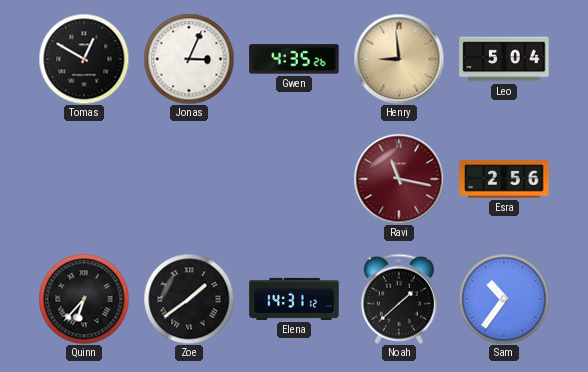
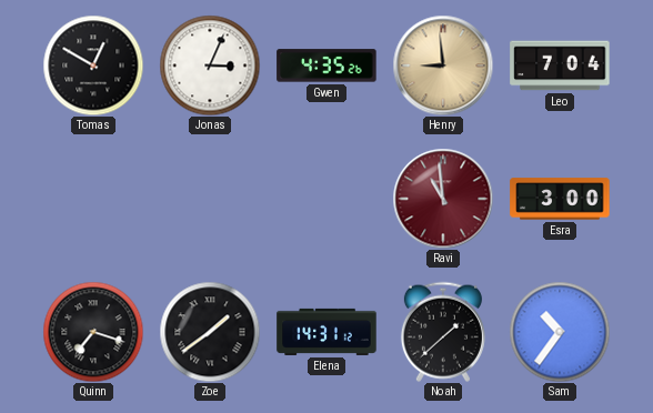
Leo: 5:04 -> 7:04 (560, 66)
Ravi: 11:17 -> 10:59 (443, 199)
Esra: 2:56 -> 3:00 (560, 199)
Quinn: 6:37 -> 7:18 (93, 332)
